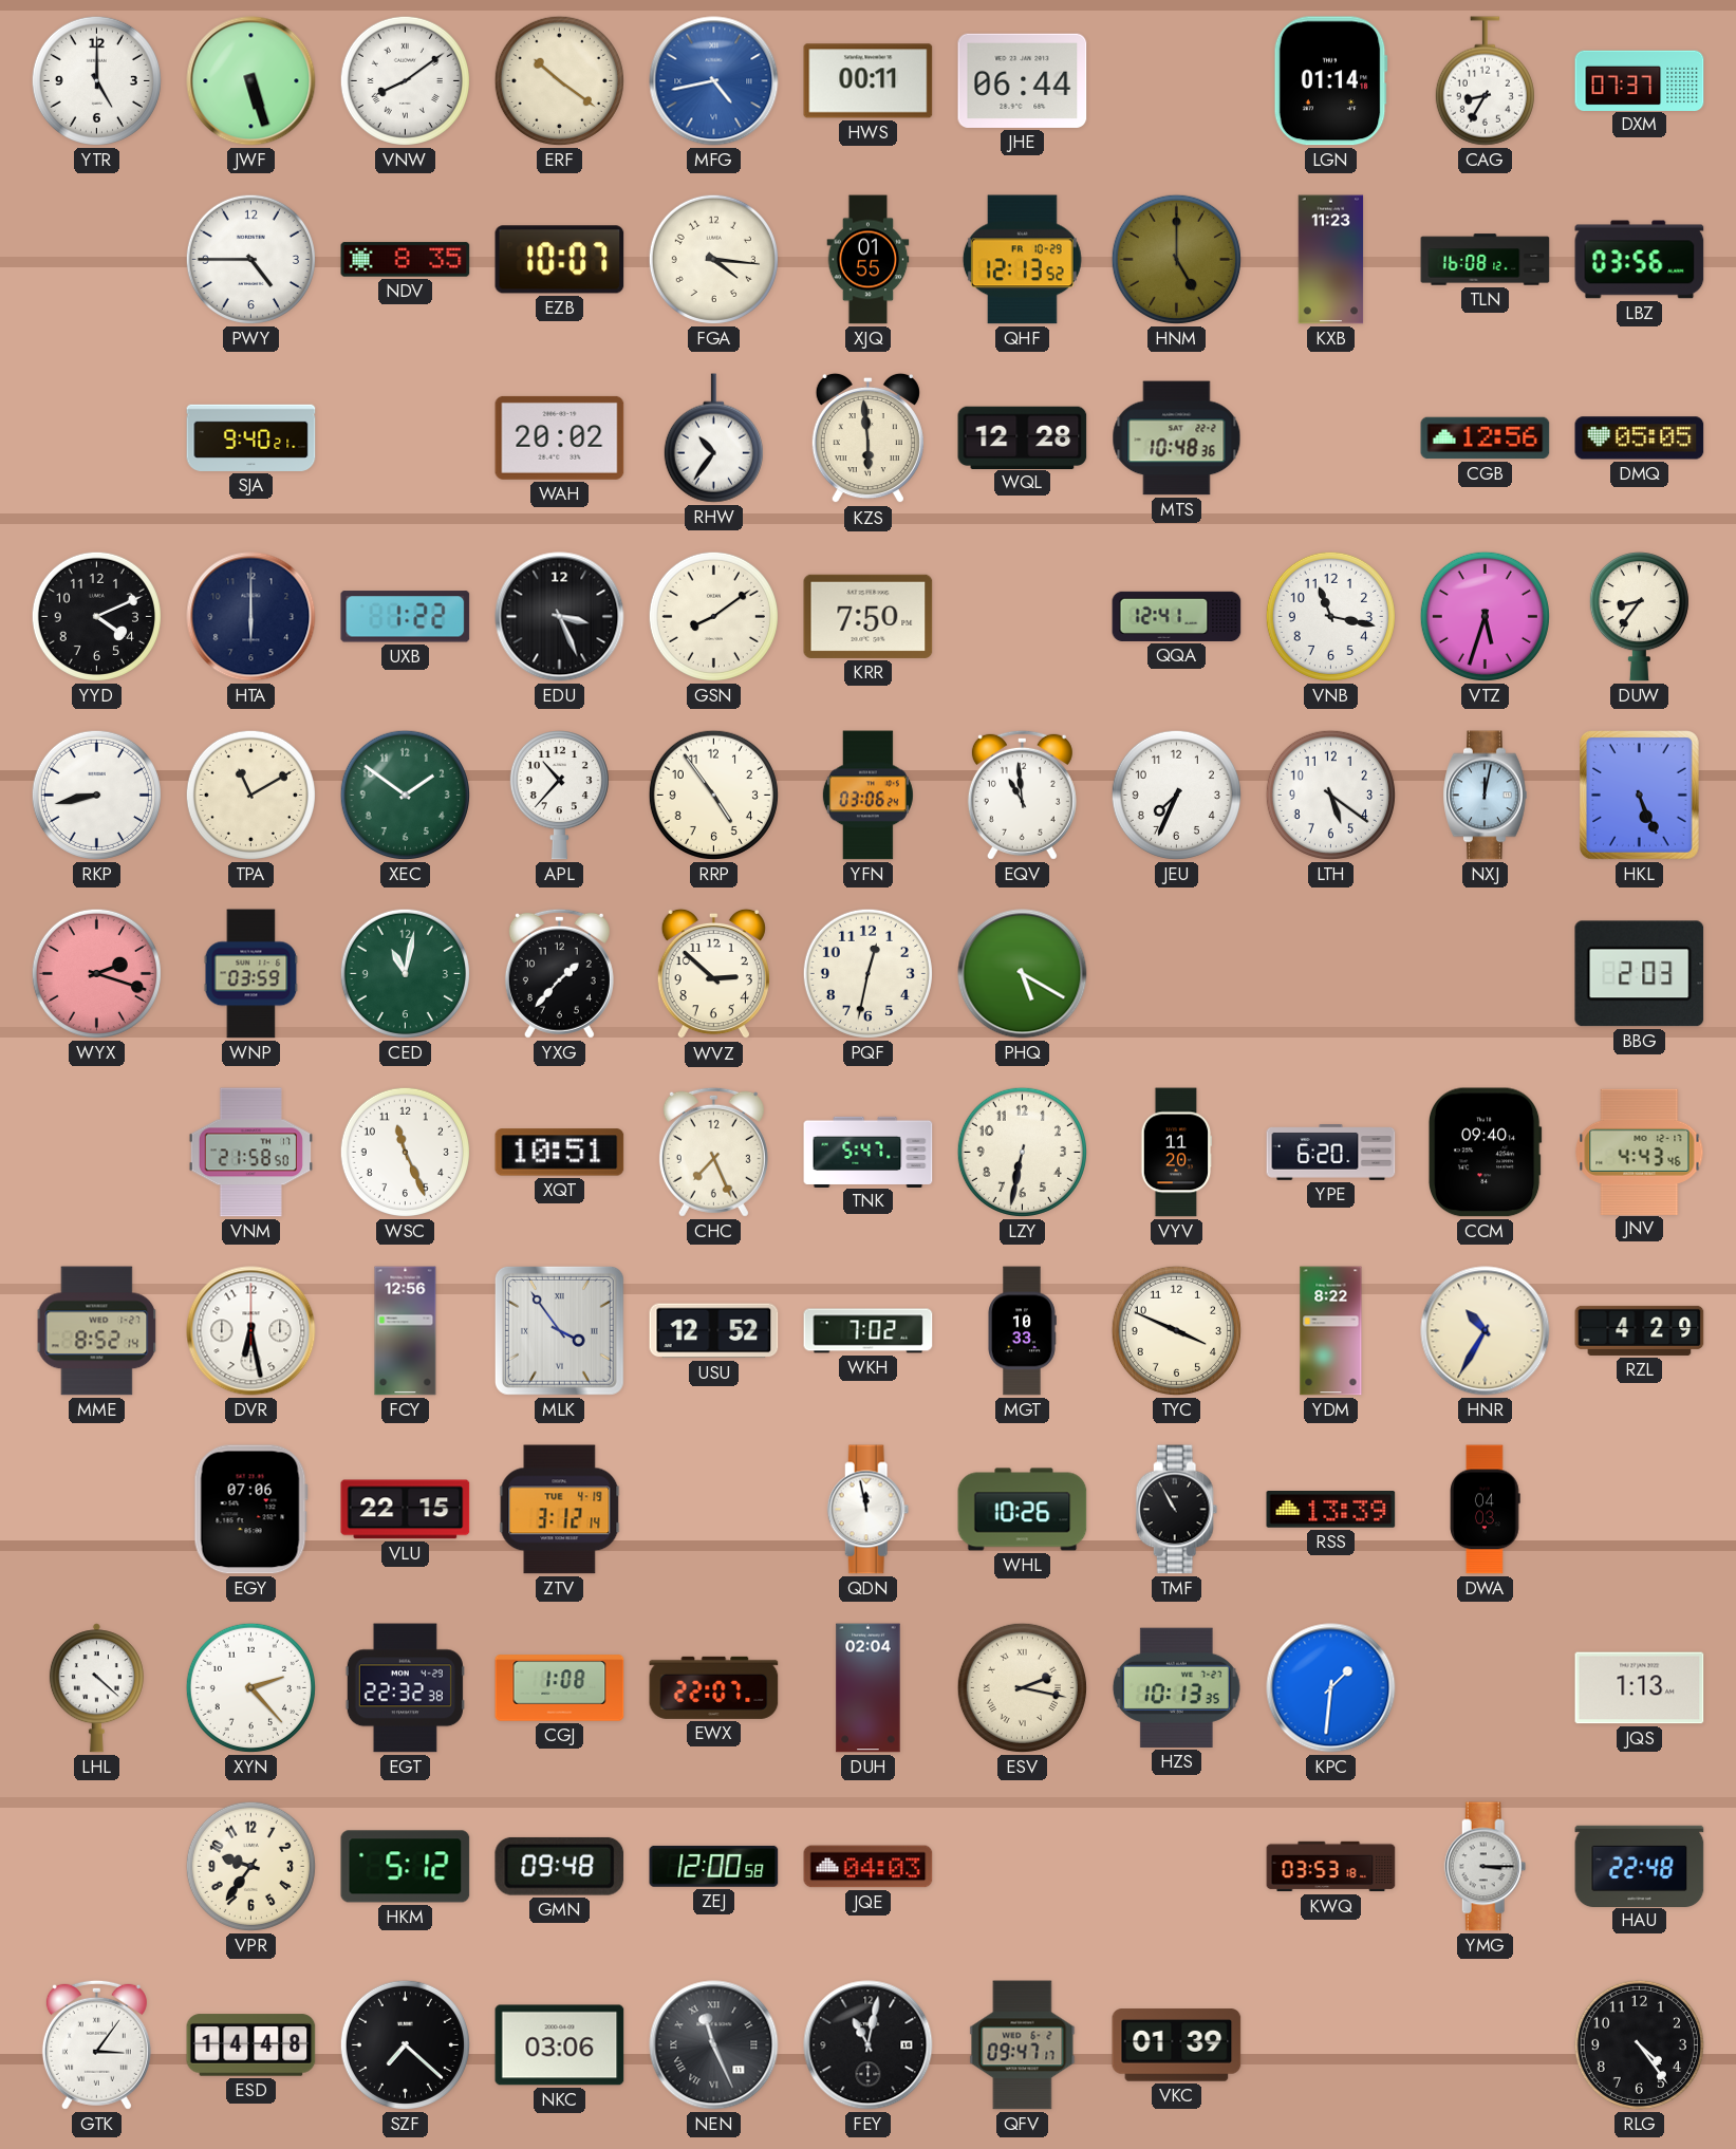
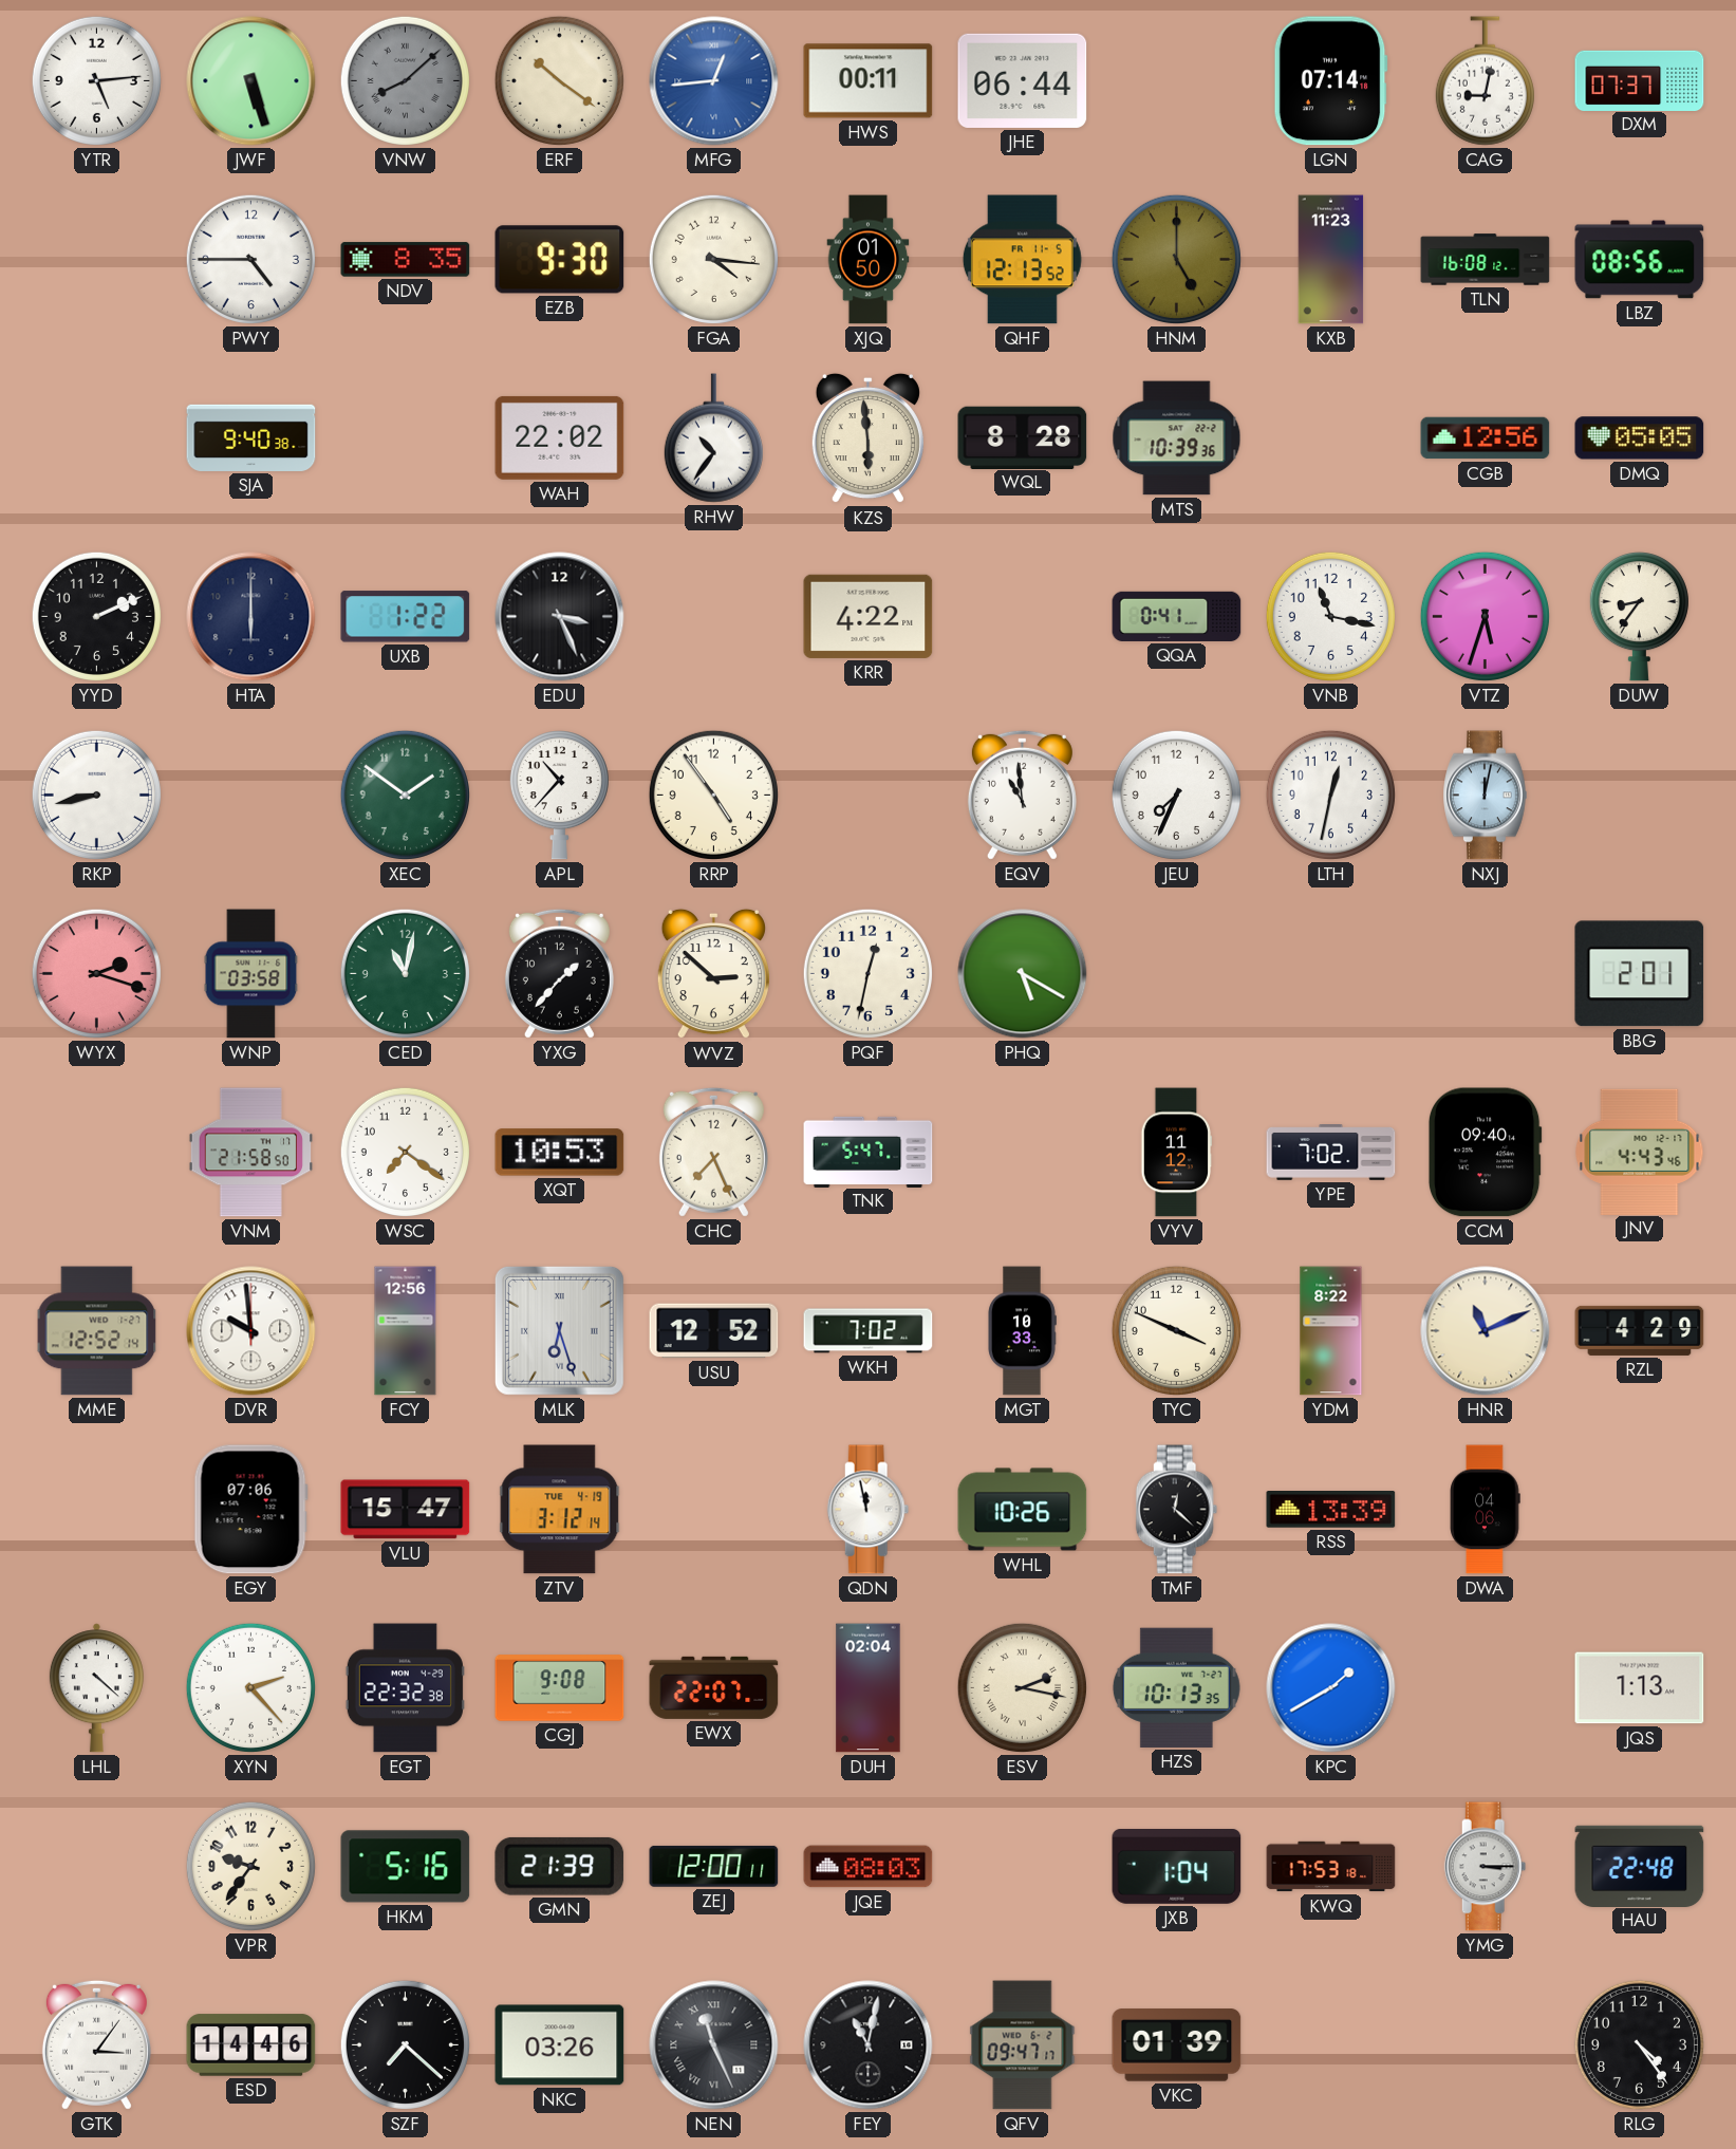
YTR: 5:00 -> 5:14 (96, 80)
VNW: 8:09 -> 8:08 (405, 80)
VNW dial: white -> grey (405, 80)
MFG: 4:43 -> 12:44 (714, 81)
LGN: 01:14 -> 07:14 (1330, 81)
CAG: 8:35 -> 9:02 (1485, 81)
EZB: 10:07 -> 9:30 (560, 260)
XJQ: 01:55 -> 01:50 (869, 260)
QHF date: FR 10-29 -> FR 11-5 (1022, 260)
LBZ: 03:56 -> 08:56 (1640, 260)
SJA: 9:40:21 -> 9:40:38 (251, 437)
WAH: 20:02 -> 22:02 (560, 437)
WQL: 12:28 -> 8:28 (1023, 437)
MTS: 10:48 -> 10:39 (1177, 438)
YYD: 4:11 -> 2:11 (96, 616)
GSN: 8:09 -> none (713, 616)
KRR: 7:50 -> 4:22 (869, 616)
QQA: 12:41 -> 0:41 (1177, 616)
TPA: 11:10 -> none (250, 795)
YFN: 03:06 -> none (867, 796)
LTH: 5:21 -> 12:32 (1330, 795)
HKL: 5:26 -> none (1640, 796)
WNP: 03:59 -> 03:58 (251, 974)
BBG: 2:03 -> 2:01 (1640, 974)
WSC: 11:26 -> 7:21 (405, 1152)
XQT: 10:51 -> 10:53 (560, 1153)
LZY: 6:32 -> none (1022, 1152)
VYV: 11:20 -> 11:12 (1177, 1153)
YPE: 6:20 -> 7:02 (1331, 1153)
MME: 8:52 -> 12:52 (97, 1331)
DVR: 6:28 -> 9:59 (251, 1331)
MLK: 3:54 -> 6:27 (559, 1330)
HNR: 10:35 -> 11:11 (1486, 1331)
VLU: 22:15 -> 15:47 (406, 1510)
TMF: 10:55 -> 12:22 (1177, 1510)
DWA: 04:03 -> 04:06 (1486, 1510)
CGJ: 1:08 -> 9:08 (560, 1688)
KPC: 1:31 -> 1:40 (1331, 1688)
HKM: 5:12 -> 5:16 (406, 1867)
GMN: 09:48 -> 21:39 (560, 1866)
ZEJ: 12:00:58 -> 12:00:11 (714, 1866)
JQE: 04:03 -> 08:03 (869, 1867)
JXB: none -> 1:04 (1177, 1867)
KWQ: 03:53 -> 17:53 (1331, 1867)
ESD: 14:48 -> 14:46 (251, 2045)
NKC: 03:06 -> 03:26 (560, 2045)
